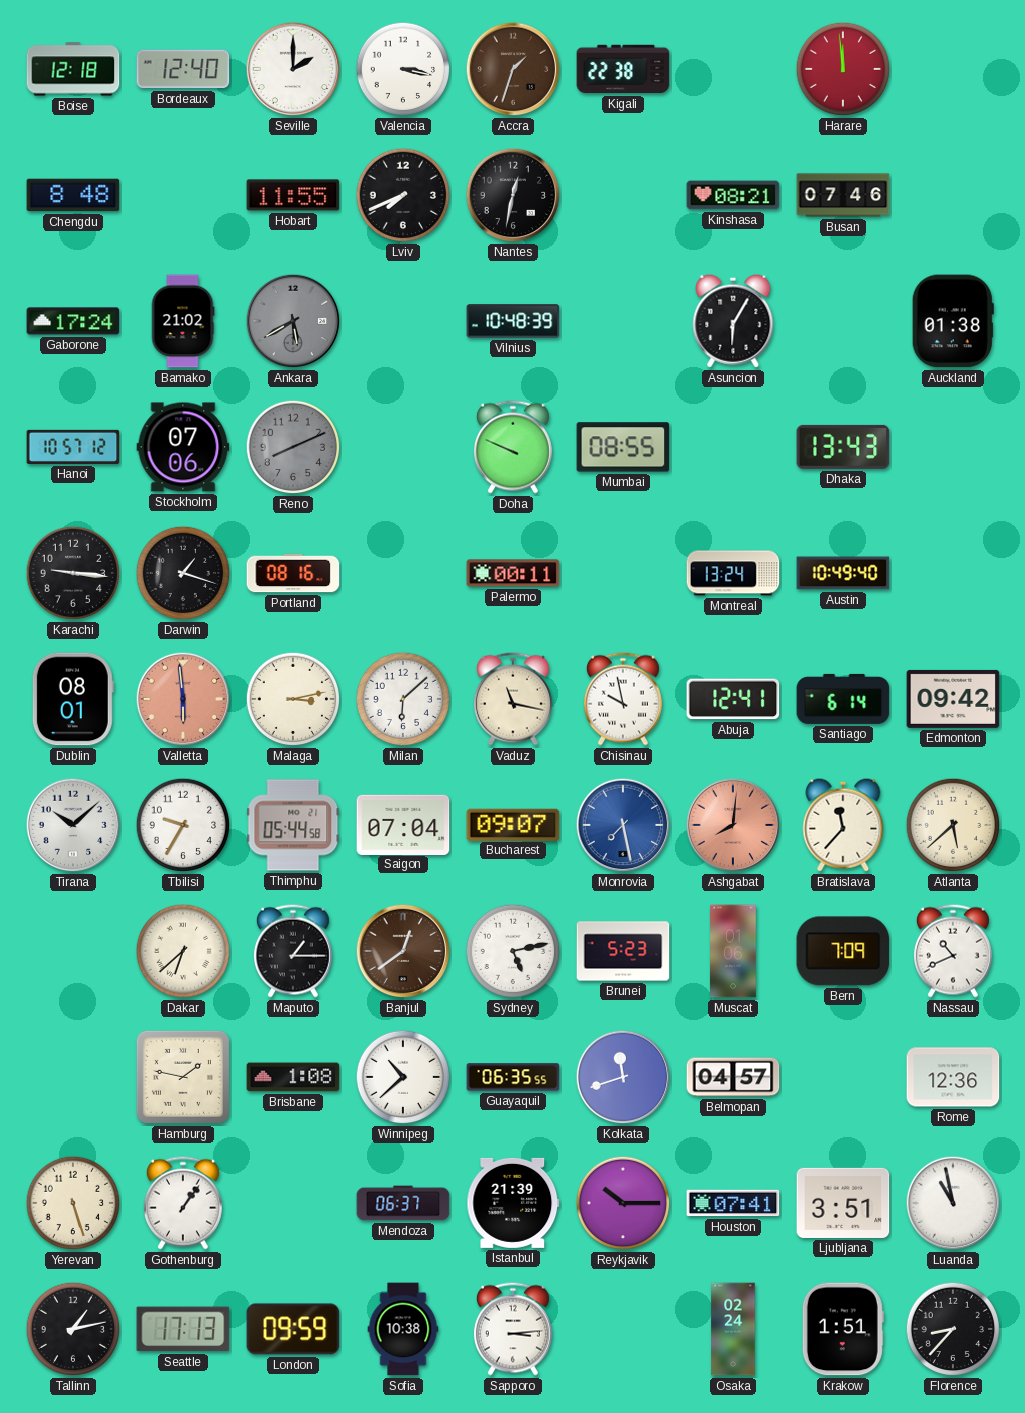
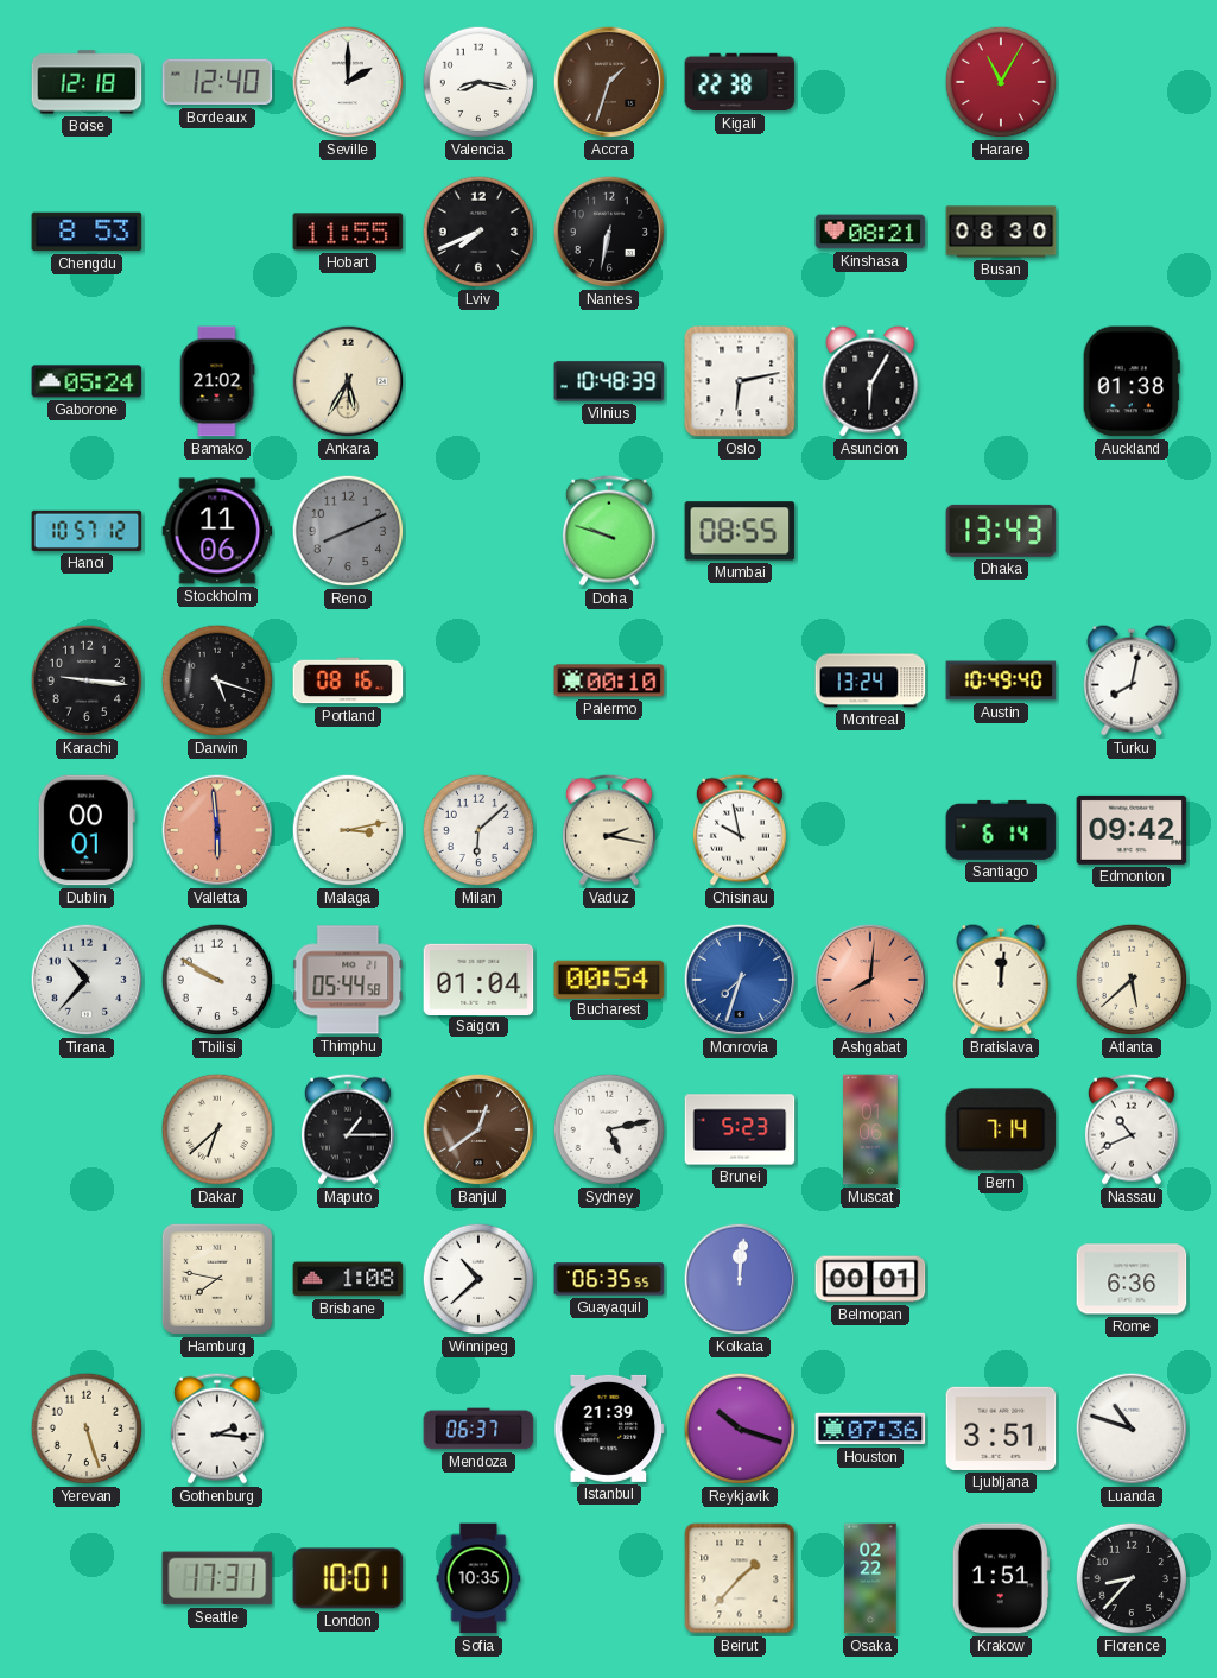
Valencia: 3:17 -> 8:17 (478, 82)
Harare: 11:59 -> 11:05 (1001, 82)
Chengdu: 8:48 -> 8:53 (87, 232)
Nantes: 12:32 -> 6:32 (609, 232)
Busan: 07:46 -> 08:30 (1001, 232)
Gaborone: 17:24 -> 05:24 (87, 381)
Ankara: 5:40 -> 5:35 (348, 381)
Ankara dial: grey -> cream (348, 381)
Oslo: none -> 6:13 (740, 381)
Stockholm: 07:06 -> 11:06 (217, 531)
Doha: 9:49 -> 9:48 (609, 531)
Darwin: 1:18 -> 5:18 (217, 680)
Palermo: 00:11 -> 00:10 (609, 680)
Turku: none -> 8:02 (1132, 680)
Dublin: 08:01 -> 00:01 (87, 830)
Vaduz: 11:17 -> 2:17 (609, 830)
Abuja: 12:41 -> none (733, 699)
Tirana: 10:08 -> 10:37 (87, 980)
Tbilisi: 9:35 -> 9:50 (217, 980)
Saigon: 07:04 -> 01:04 (478, 979)
Bucharest: 09:07 -> 00:54 (609, 979)
Monrovia: 7:28 -> 7:33 (740, 980)
Bratislava: 11:37 -> 12:01 (1001, 980)
Bern: 7:09 -> 7:14 (1001, 1129)
Hamburg: 1:47 -> 7:47 (217, 1279)
Kolkata: 11:42 -> 12:01 (740, 1279)
Belmopan: 04:57 -> 00:01 (870, 1279)
Rome: 12:36 -> 6:36 (1132, 1279)
Gothenburg: 1:06 -> 2:16 (217, 1429)
Reykjavik: 10:15 -> 10:18 (740, 1429)
Houston: 07:41 -> 07:36 (870, 1429)
Luanda: 10:58 -> 10:48 (1132, 1429)
Tallinn: 1:13 -> none (73, 1329)
Seattle: 17:13 -> 17:31 (217, 1578)
London: 09:59 -> 10:01 (348, 1578)
Sofia: 10:38 -> 10:35 (478, 1578)
Sapporo: 3:14 -> none (513, 1329)
Beirut: none -> 1:37 (740, 1578)
Osaka: 02:24 -> 02:22 (870, 1578)
